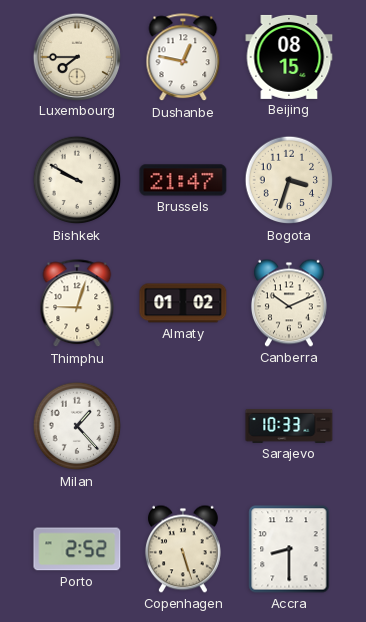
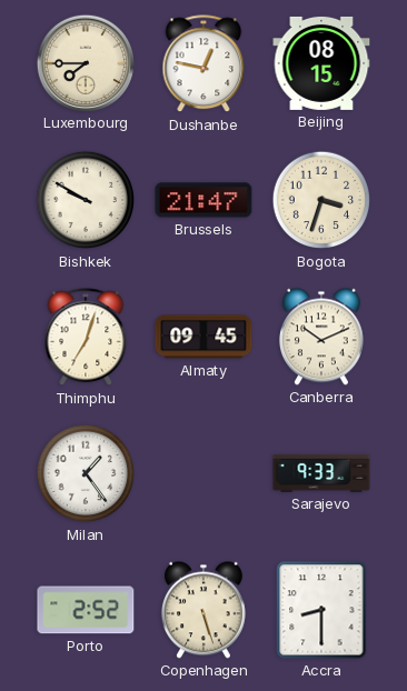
Thimphu: 9:03 -> 7:03 (86, 338)
Almaty: 01:02 -> 09:45 (203, 337)
Milan: 1:23 -> 1:24 (86, 473)
Sarajevo: 10:33 -> 9:33 (321, 473)
